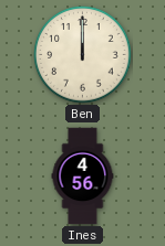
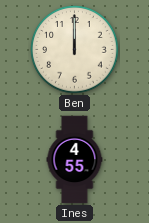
Ines: 4:56 -> 4:55 (75, 160)
